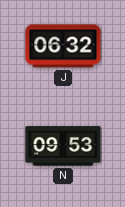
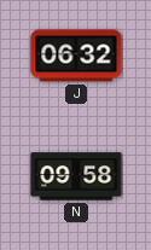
N: 09:53 -> 09:58 (76, 176)
